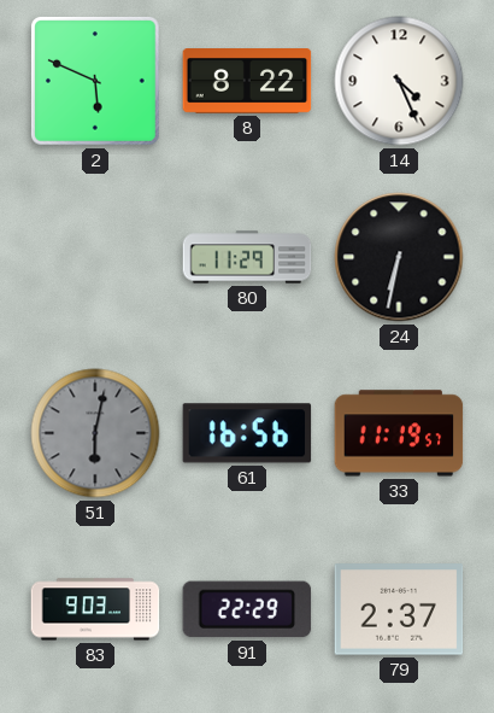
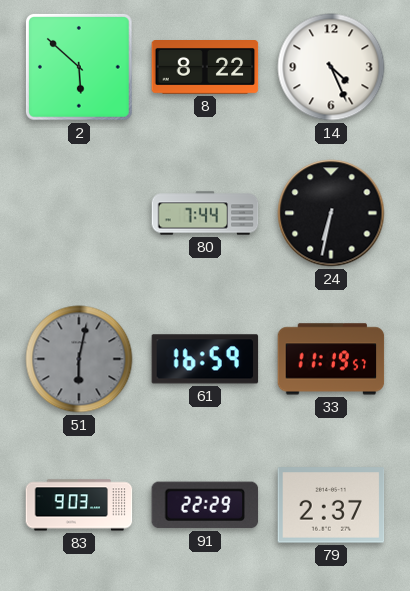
2: 5:49 -> 5:52 (80, 68)
80: 11:29 -> 7:44 (205, 213)
61: 16:56 -> 16:59 (205, 359)
